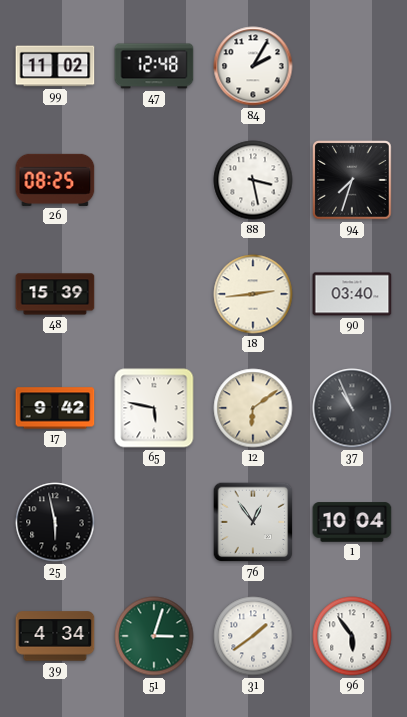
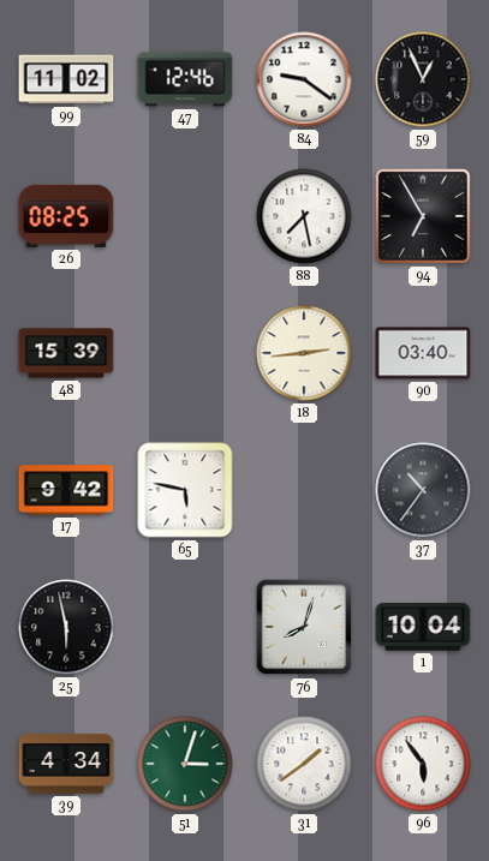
47: 12:48 -> 12:46 (185, 79)
84: 2:05 -> 9:21 (304, 79)
59: none -> 12:56 (423, 79)
88: 3:28 -> 7:28 (304, 216)
94: 7:33 -> 6:55 (423, 216)
12: 6:09 -> none (253, 408)
37: 10:56 -> 10:36 (423, 490)
76: 12:54 -> 8:03 (304, 627)
